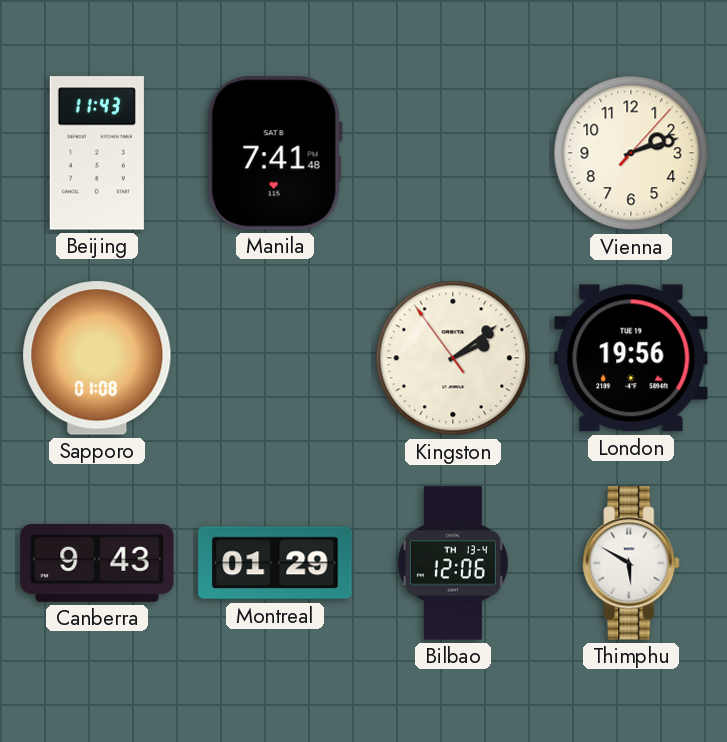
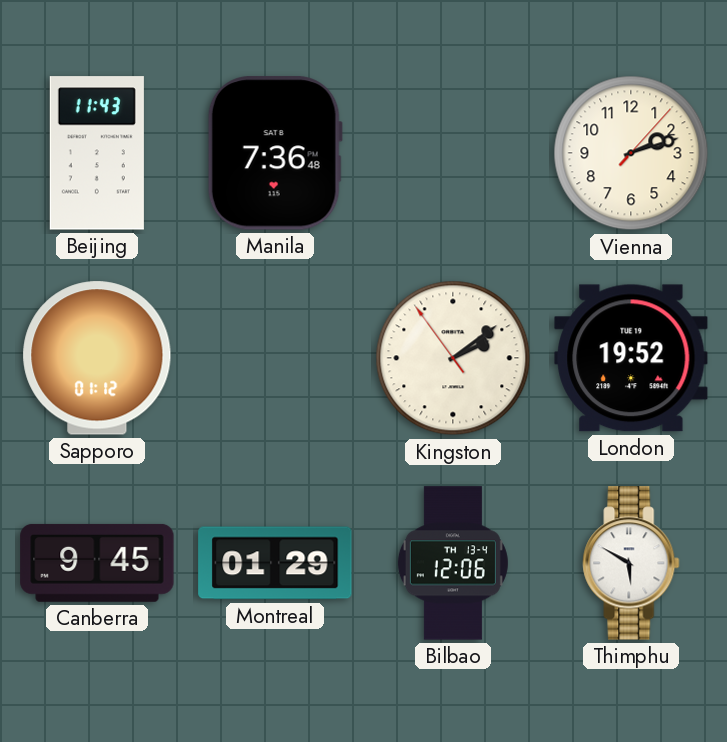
Manila: 7:41 -> 7:36 (275, 153)
Sapporo: 01:08 -> 01:12 (97, 358)
London: 19:56 -> 19:52 (631, 358)
Canberra: 9:43 -> 9:45 (97, 563)
